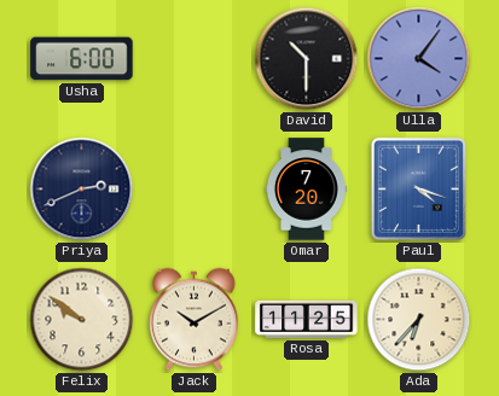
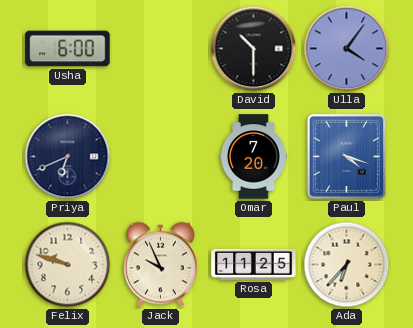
Priya: 2:41 -> 6:41 (68, 157)
Felix: 9:51 -> 9:48 (68, 265)
Jack: 10:10 -> 9:56 (161, 265)
